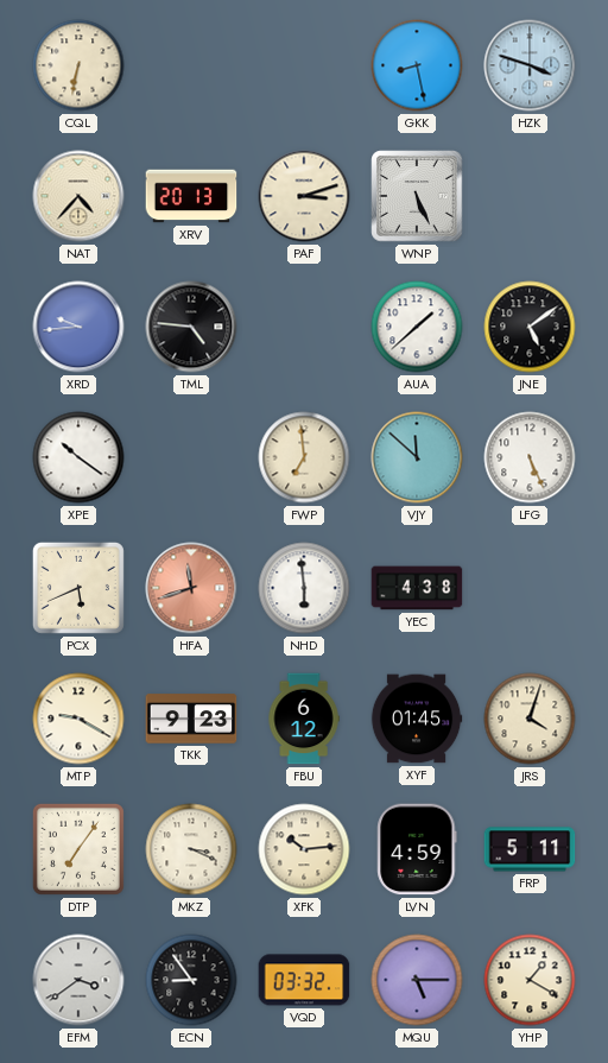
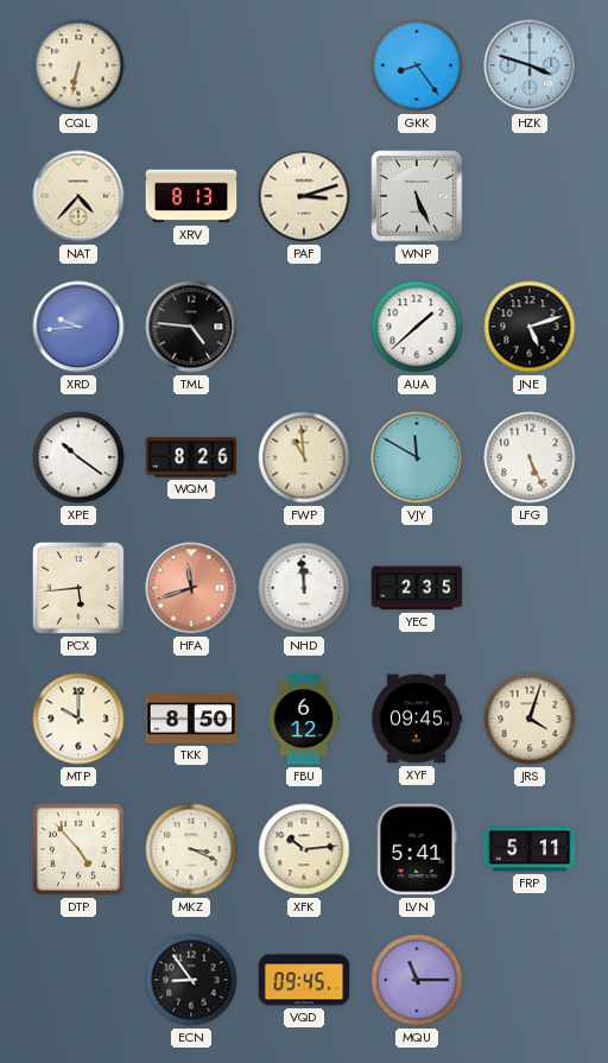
GKK: 8:28 -> 8:24 (417, 65)
XRV: 20:13 -> 8:13 (191, 196)
JNE: 5:09 -> 5:12 (530, 327)
WQM: none -> 8:26 (191, 457)
FWP: 6:59 -> 10:59 (304, 457)
VJY: 11:52 -> 11:50 (417, 457)
PCX: 5:41 -> 5:44 (78, 588)
NHD: 5:59 -> 11:59 (304, 588)
YEC: 4:38 -> 2:35 (417, 588)
MTP: 9:20 -> 10:00 (78, 719)
TKK: 9:23 -> 8:50 (191, 719)
XYF: 01:45 -> 09:45 (417, 719)
DTP: 7:06 -> 4:53 (78, 849)
LVN: 4:59 -> 5:41 (417, 849)
EFM: 3:39 -> none (78, 980)
VQD: 03:32 -> 09:45 (304, 980)
MQU: 5:15 -> 11:15 (417, 980)
YHP: 1:20 -> none (530, 980)
